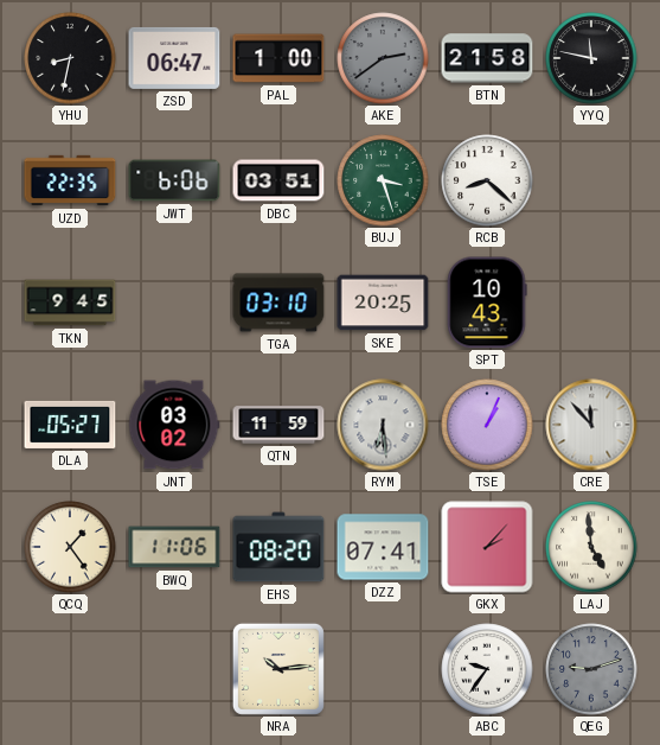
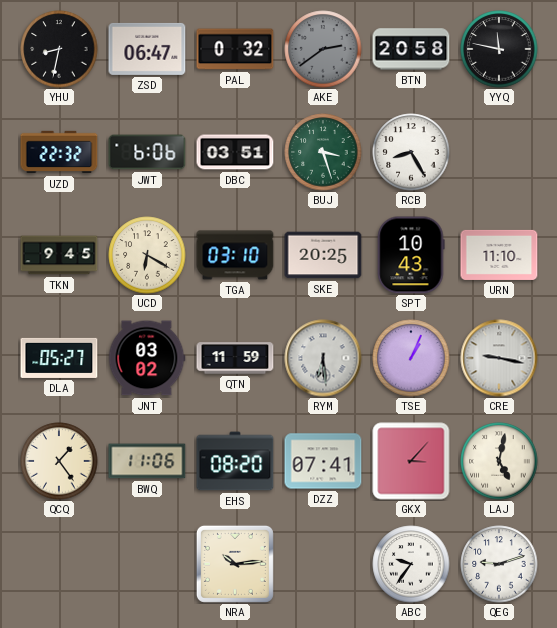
PAL: 1:00 -> 0:32 (235, 49)
BTN: 21:58 -> 20:58 (411, 49)
UZD: 22:35 -> 22:32 (59, 152)
RCB: 8:22 -> 8:25 (411, 152)
UCD: none -> 6:20 (147, 255)
URN: none -> 11:10 (499, 255)
CRE: 11:53 -> 9:17 (499, 358)
GKX: 2:07 -> 3:07 (411, 461)
LAJ: 4:59 -> 5:02 (499, 461)
QEG dial: grey -> white (499, 564)
